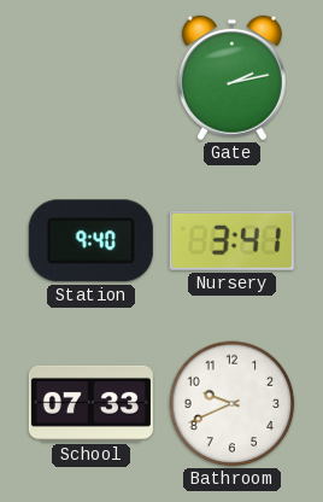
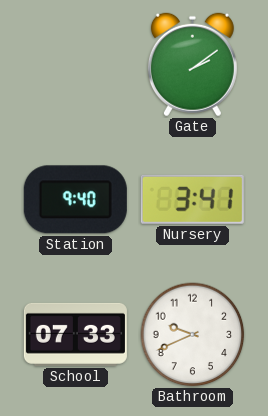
Gate: 2:13 -> 2:09 (192, 65)
